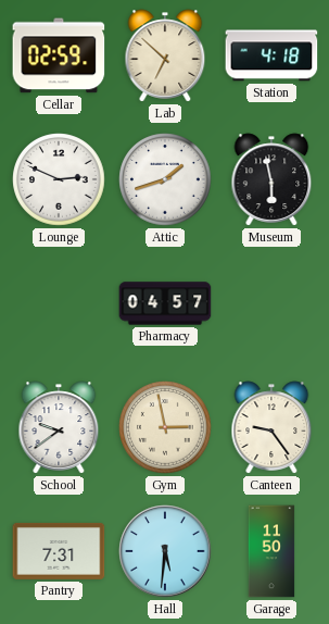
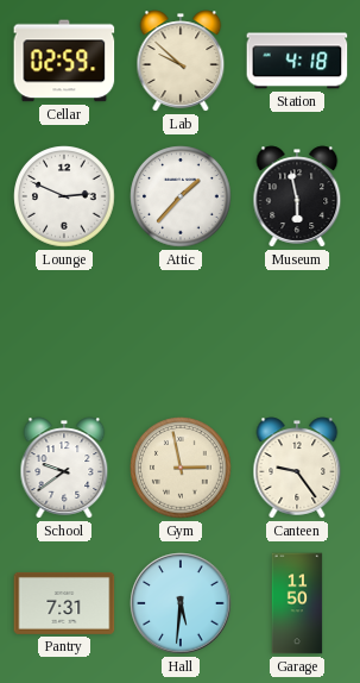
Lab: 6:52 -> 9:52 (181, 61)
Attic: 1:42 -> 1:37 (181, 196)
Pharmacy: 04:57 -> none (165, 303)
